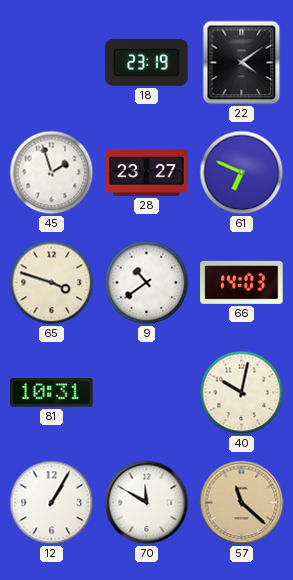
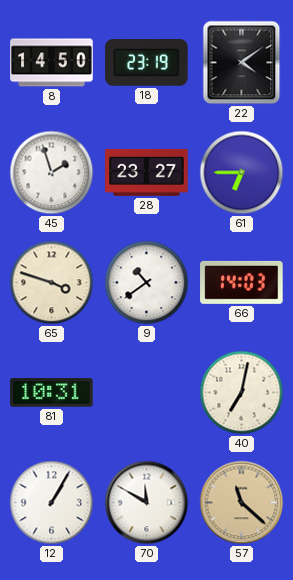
8: none -> 14:50 (52, 63)
61: 6:49 -> 6:45 (242, 173)
40: 10:02 -> 7:02 (242, 393)
